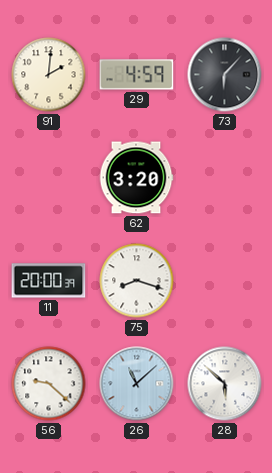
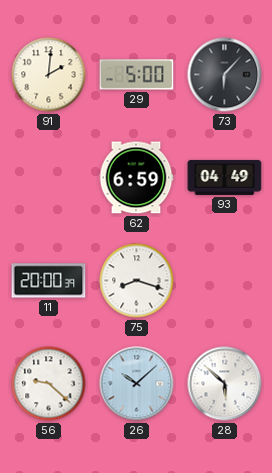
29: 4:59 -> 5:00 (137, 75)
62: 3:20 -> 6:59 (136, 178)
93: none -> 04:49 (225, 177)
26: 11:08 -> 10:08 (137, 384)
